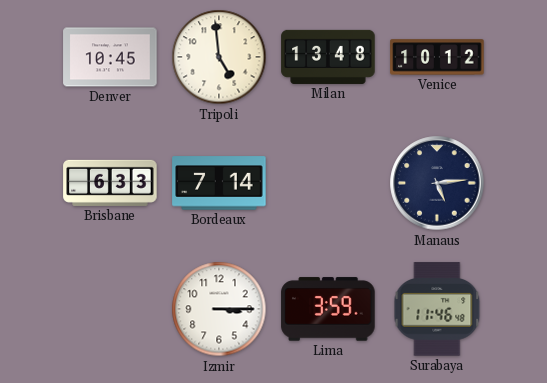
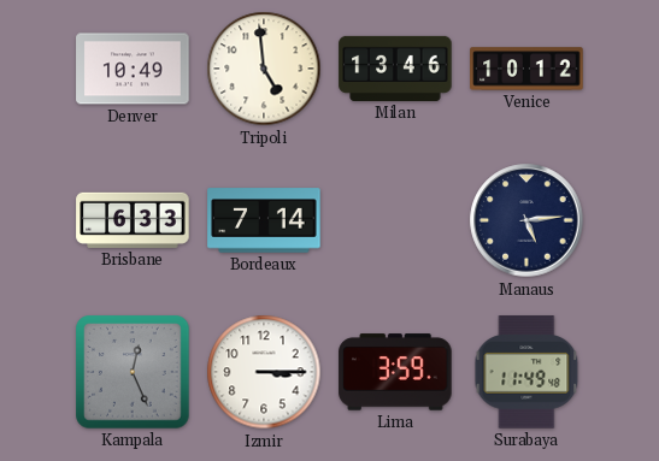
Denver: 10:45 -> 10:49 (133, 69)
Milan: 13:48 -> 13:46 (395, 69)
Kampala: none -> 12:26 (133, 372)
Surabaya: 11:46 -> 11:49 (526, 372)
